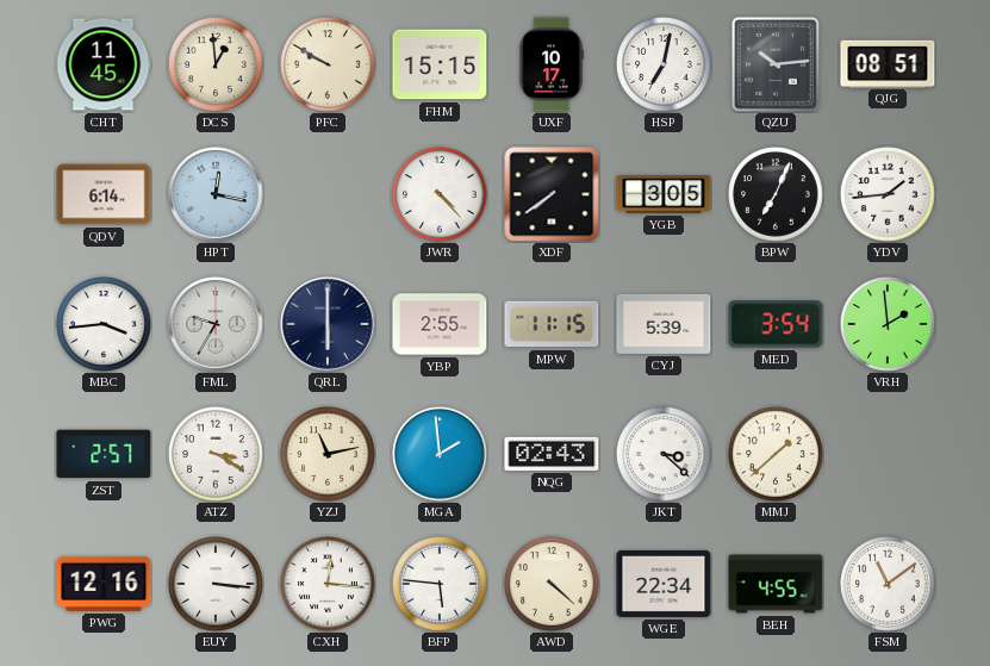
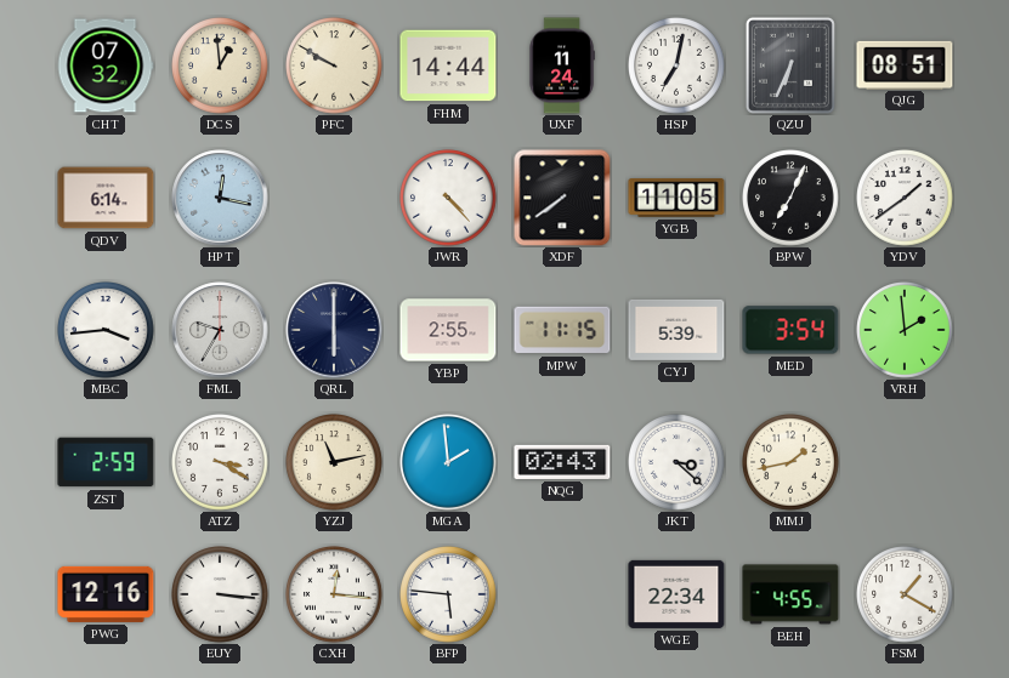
CHT: 11:45 -> 07:32 (106, 65)
FHM: 15:15 -> 14:44 (448, 65)
UXF: 10:17 -> 11:24 (562, 65)
QZU: 10:14 -> 6:34 (790, 65)
YGB: 3:05 -> 11:05 (676, 198)
YDV: 1:44 -> 1:39 (905, 198)
ZST: 2:57 -> 2:59 (106, 462)
MMJ: 1:38 -> 1:43 (790, 462)
AWD: 4:22 -> none (552, 584)
FSM: 11:09 -> 1:20 (905, 594)
